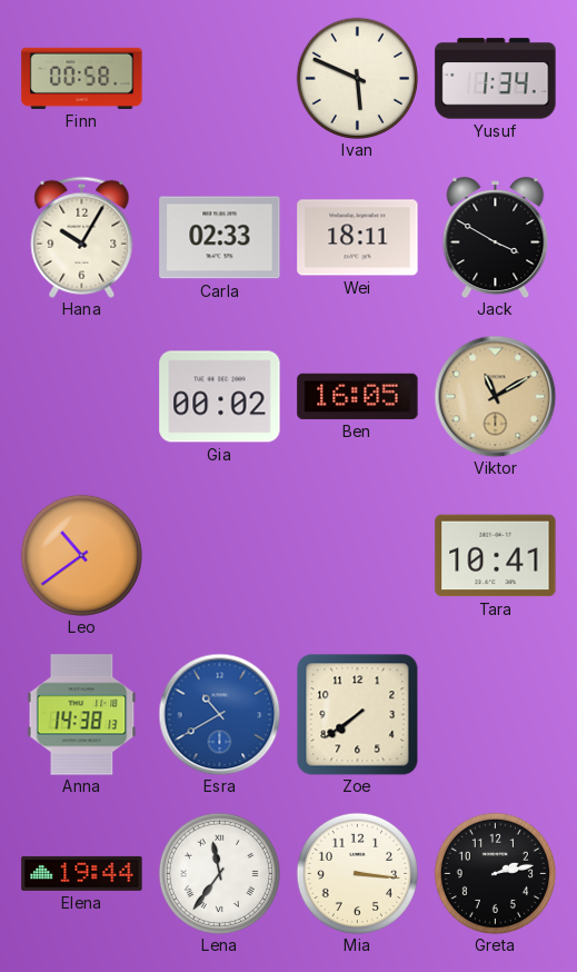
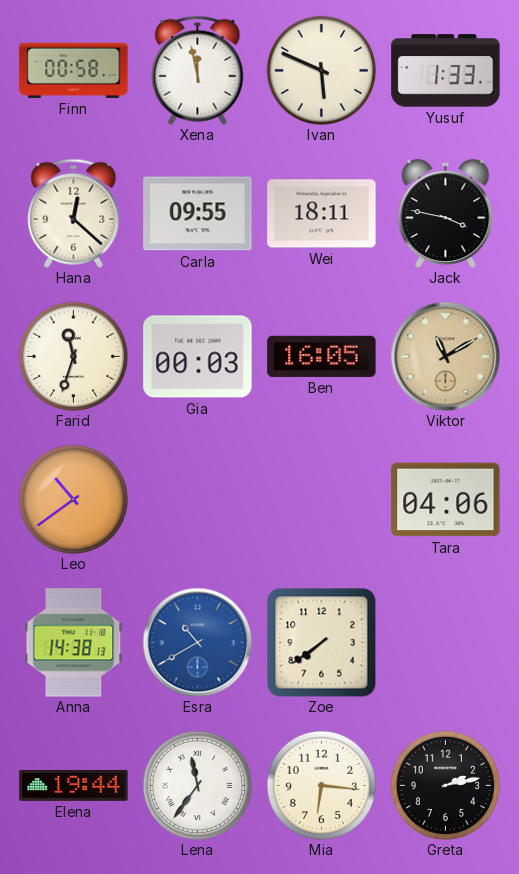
Xena: none -> 11:58 (198, 70)
Yusuf: 1:34 -> 1:33 (446, 71)
Hana: 10:05 -> 12:22 (74, 213)
Carla: 02:33 -> 09:55 (198, 214)
Jack: 3:50 -> 3:47 (446, 214)
Farid: none -> 11:33 (73, 356)
Gia: 00:02 -> 00:03 (198, 357)
Tara: 10:41 -> 04:06 (446, 500)
Mia: 3:16 -> 6:16 (321, 785)
